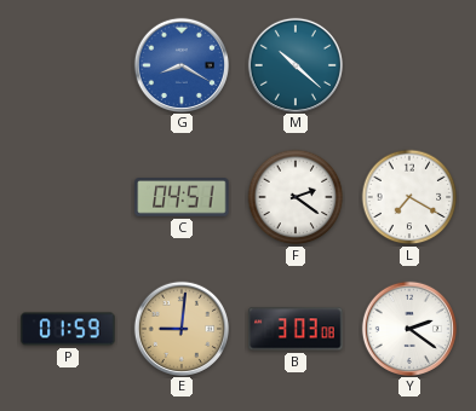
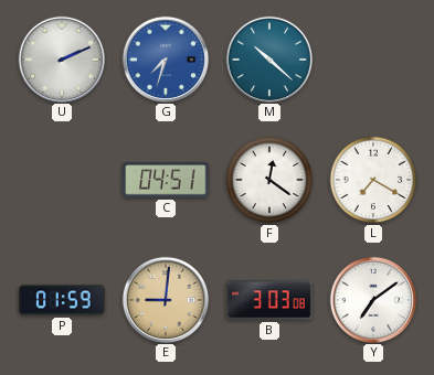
U: none -> 2:11 (61, 58)
G: 8:20 -> 7:33 (165, 58)
F: 2:21 -> 12:21 (269, 180)
Y: 2:21 -> 7:09 (372, 299)
